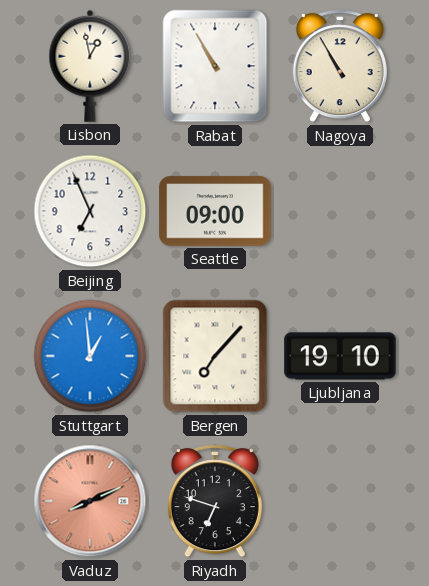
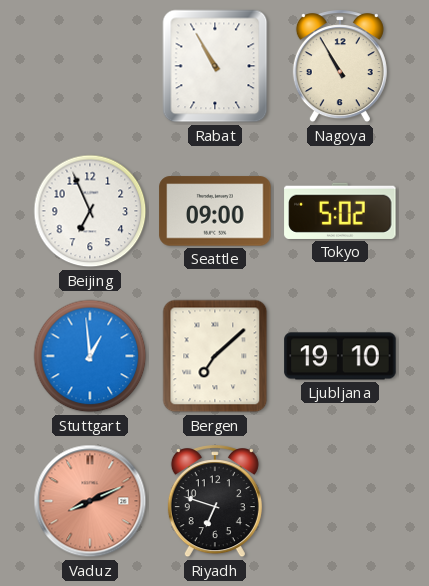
Lisbon: 12:58 -> none (90, 66)
Tokyo: none -> 5:02 (340, 211)
Bergen: 7:07 -> 7:08 (215, 356)
